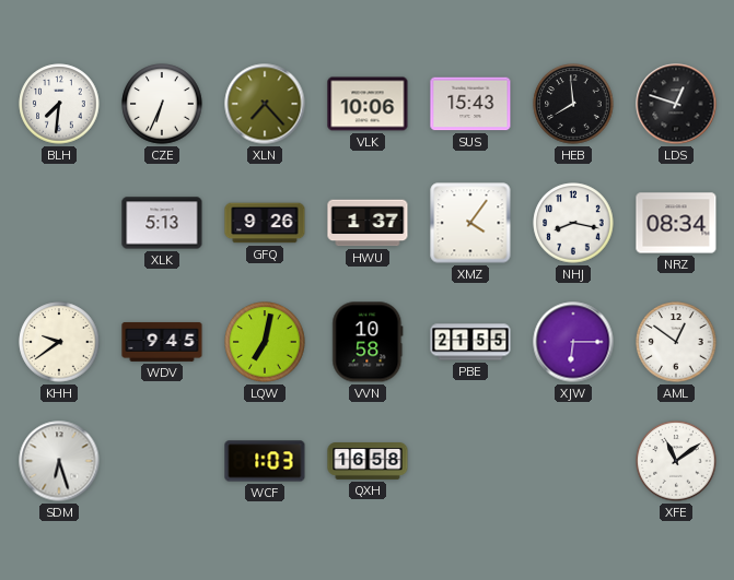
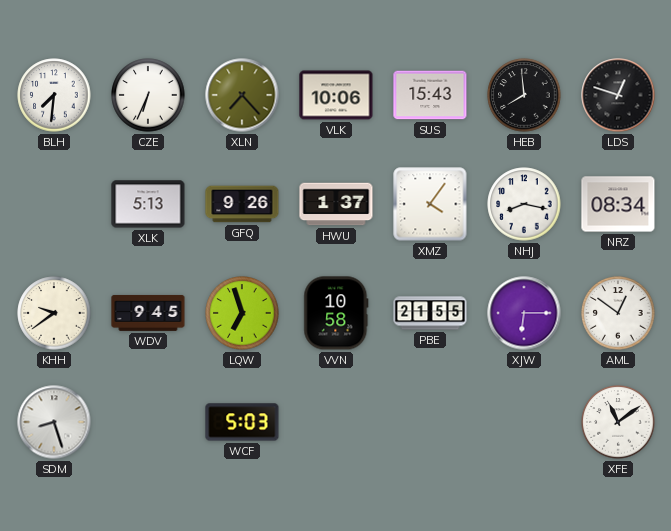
LQW: 7:02 -> 6:57 (242, 313)
SDM: 6:27 -> 8:27 (54, 422)
WCF: 1:03 -> 5:03 (242, 422)
QXH: 16:58 -> none (368, 462)
